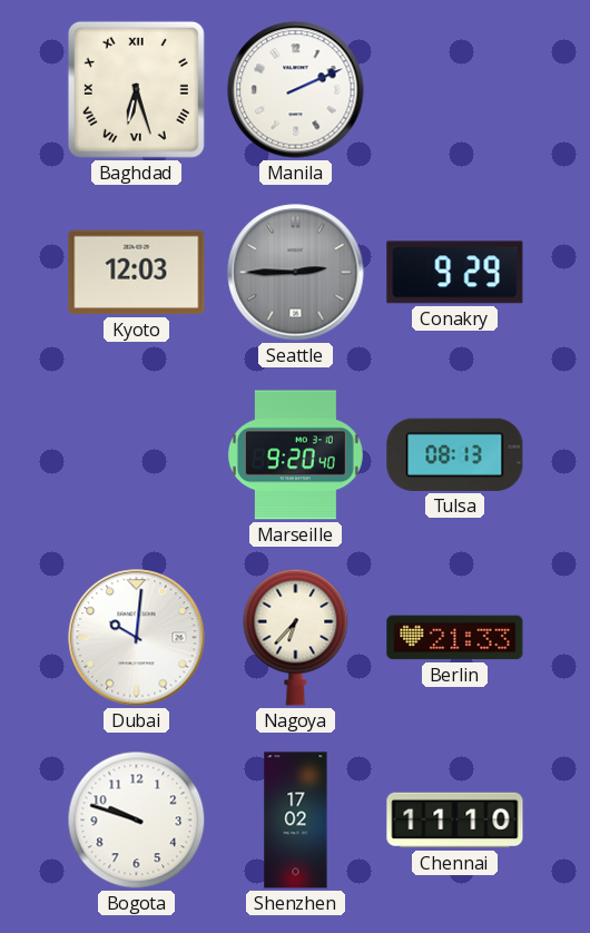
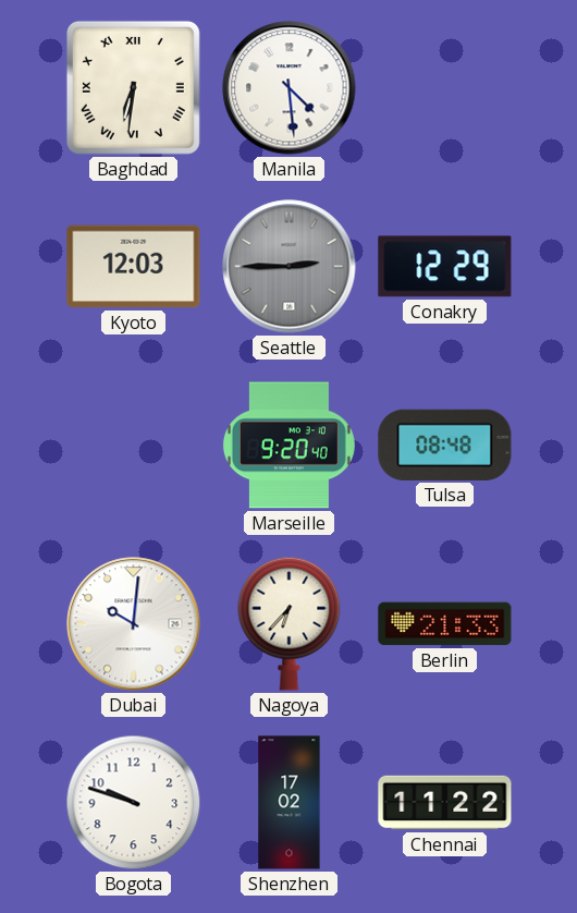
Baghdad: 6:27 -> 6:31 (133, 87)
Manila: 2:11 -> 4:29 (290, 88)
Conakry: 9:29 -> 12:29 (445, 267)
Tulsa: 08:13 -> 08:48 (445, 445)
Chennai: 11:10 -> 11:22 (445, 803)
